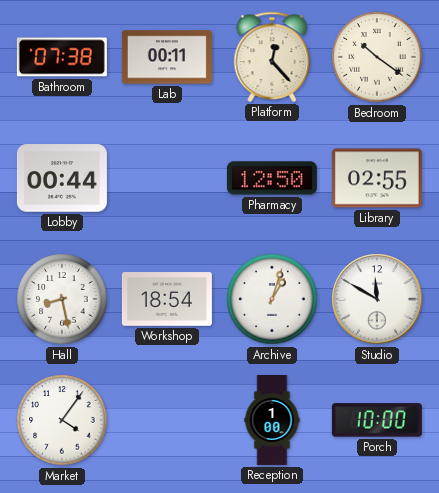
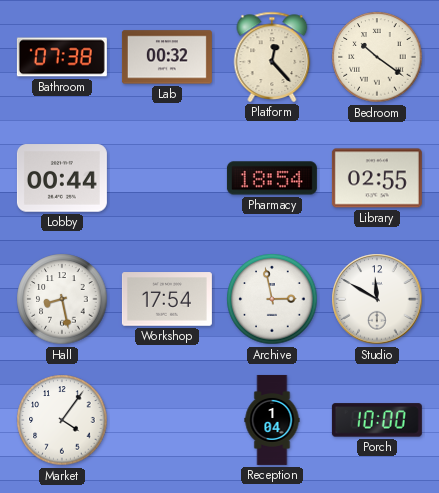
Lab: 00:11 -> 00:32 (167, 57)
Pharmacy: 12:50 -> 18:54 (272, 178)
Workshop: 18:54 -> 17:54 (167, 299)
Archive: 1:03 -> 2:58 (272, 299)
Reception: 1:00 -> 1:04 (272, 420)
